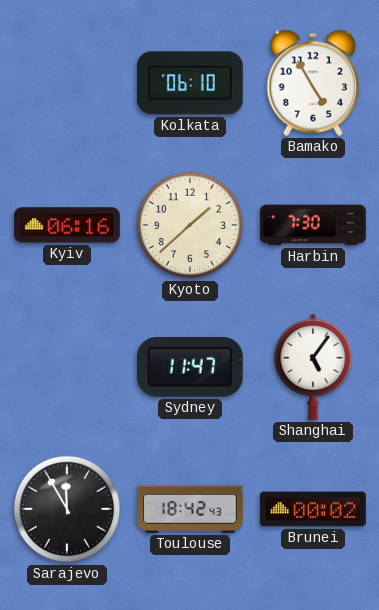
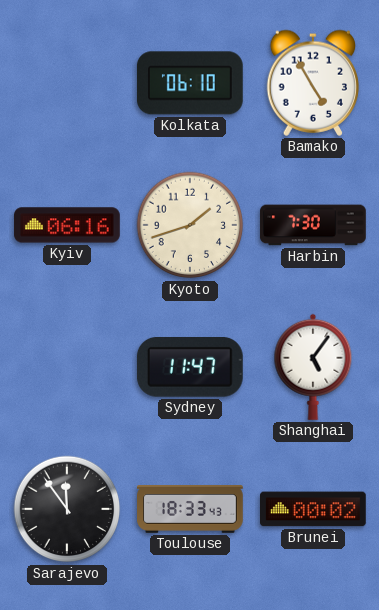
Kyoto: 1:38 -> 1:42 (190, 225)
Sarajevo: 11:55 -> 11:54 (67, 509)
Toulouse: 18:42 -> 18:33 (190, 510)
